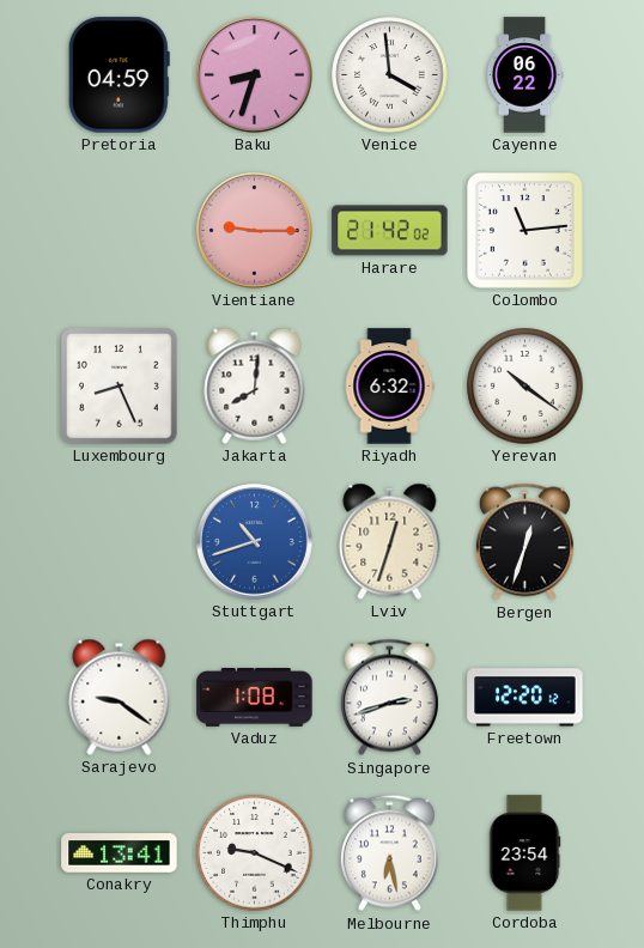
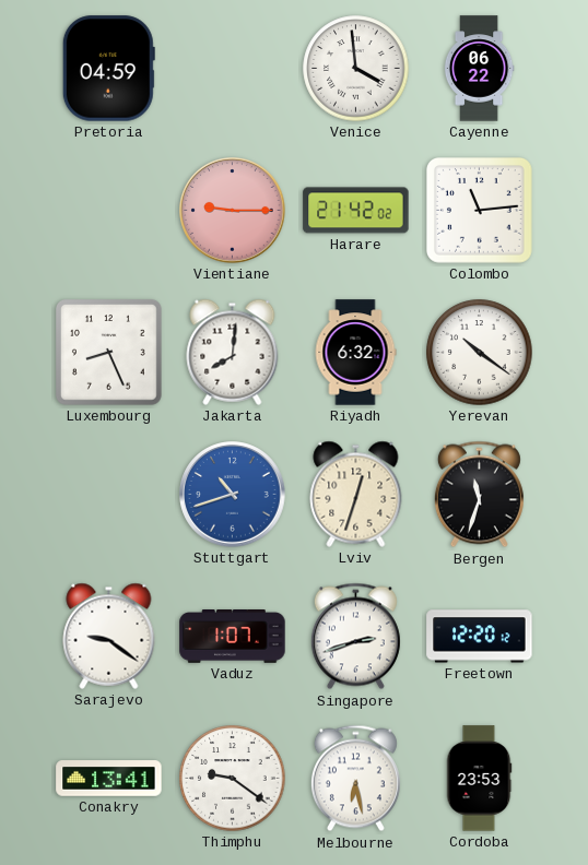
Baku: 8:33 -> none (255, 75)
Bergen: 12:33 -> 11:33 (479, 495)
Vaduz: 1:08 -> 1:07 (233, 637)
Thimphu: 9:19 -> 9:21 (233, 779)
Cordoba: 23:54 -> 23:53 (479, 779)
